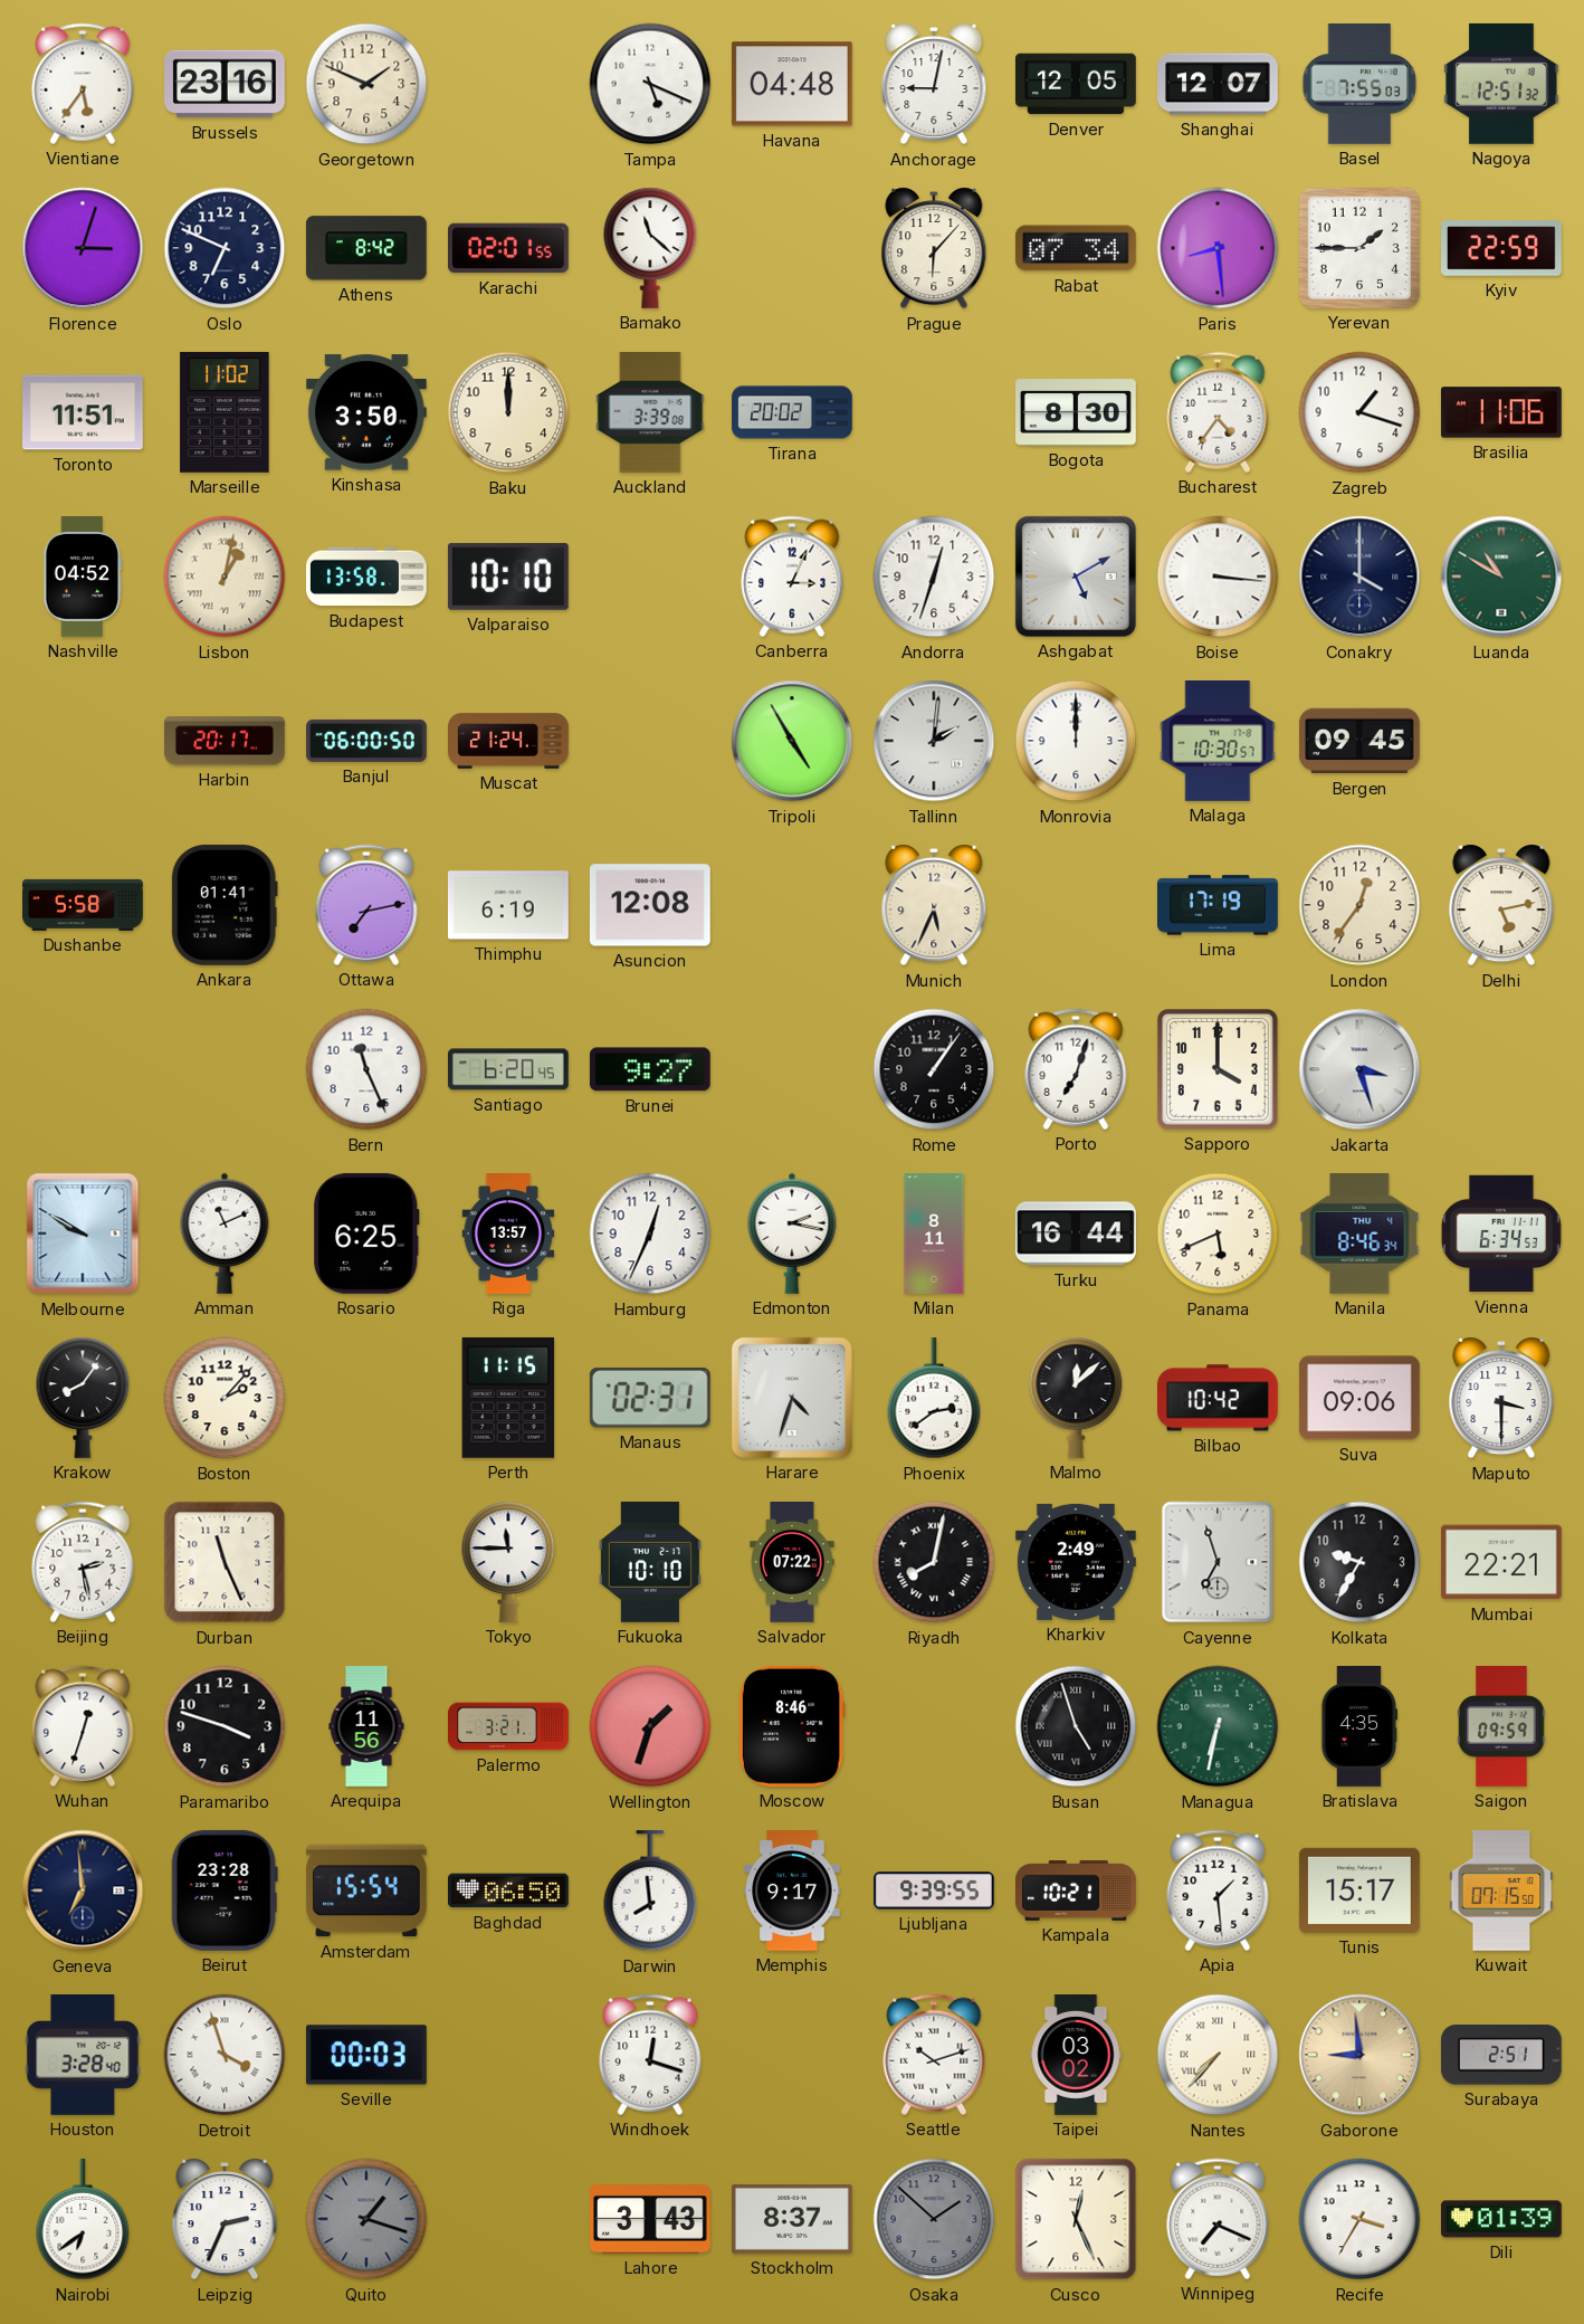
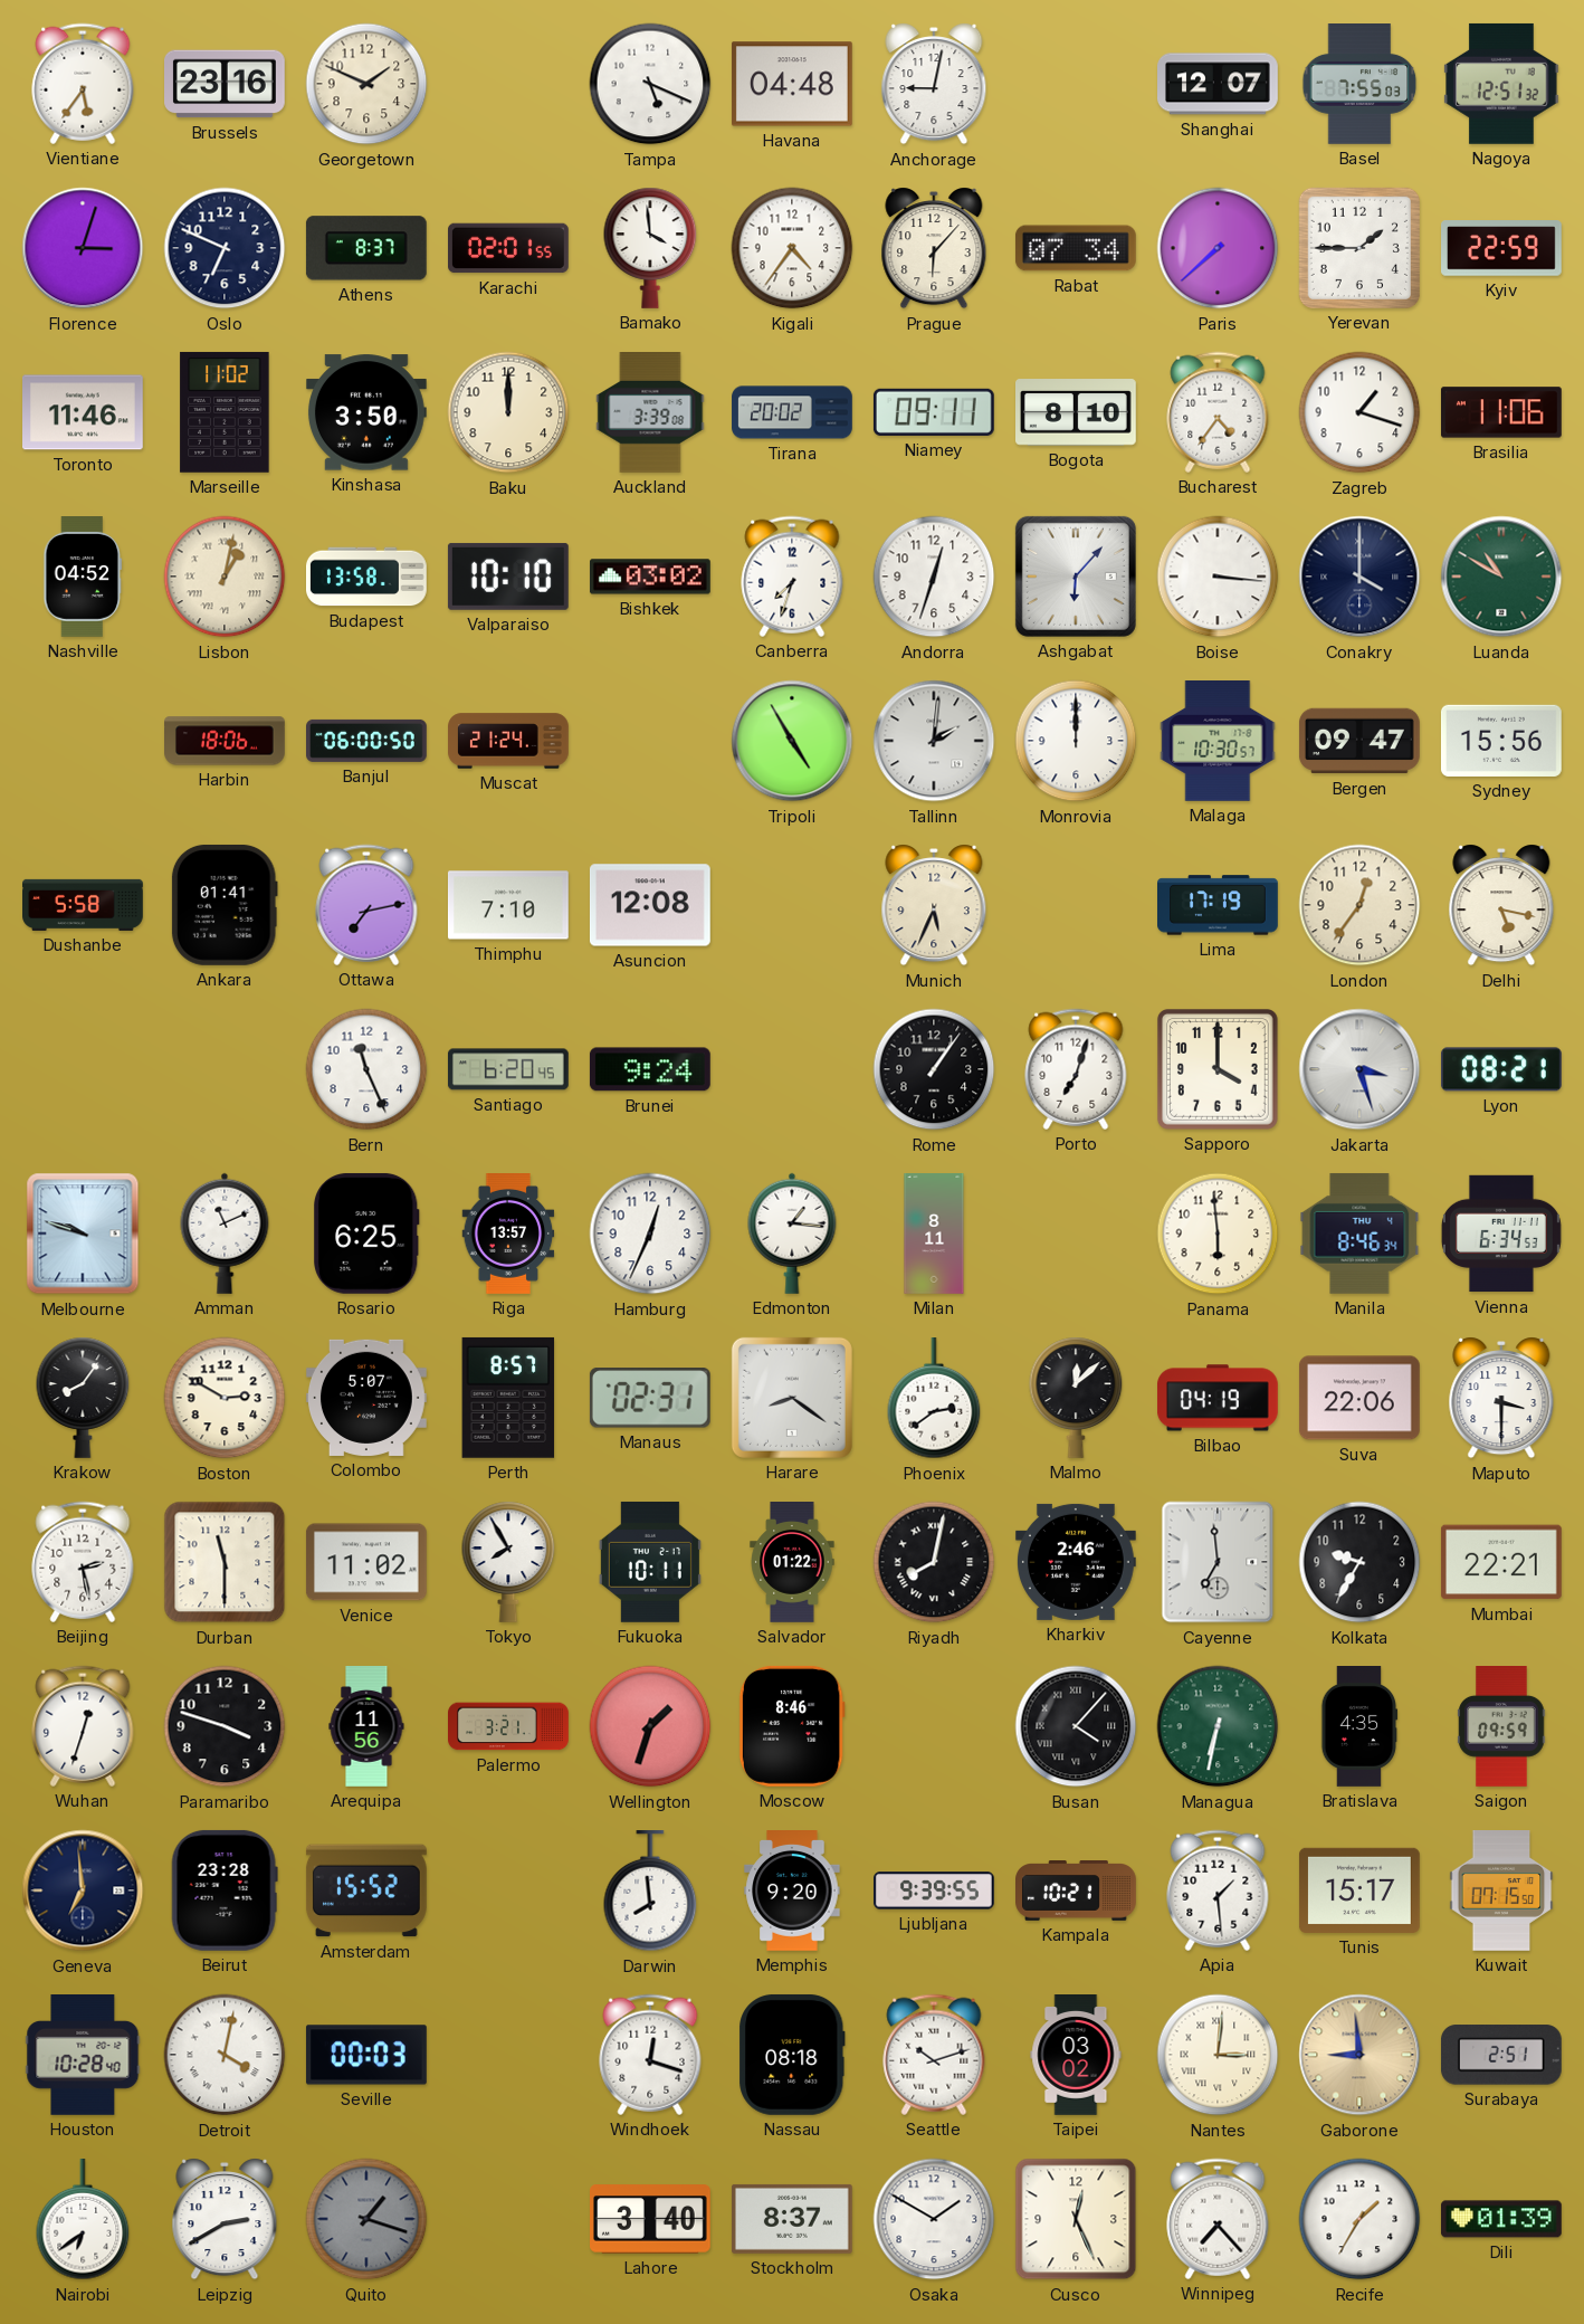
Denver: 12:05 -> none (1077, 84)
Athens: 8:42 -> 8:37 (366, 248)
Bamako: 11:22 -> 3:59 (650, 248)
Kigali: none -> 4:36 (792, 248)
Paris: 8:29 -> 7:38 (1218, 248)
Toronto: 11:51 -> 11:46 (84, 412)
Niamey: none -> 09:11 (934, 412)
Bogota: 8:30 -> 8:10 (1077, 412)
Bishkek: none -> 03:02 (651, 577)
Canberra: 3:04 -> 7:33 (792, 577)
Ashgabat: 5:10 -> 6:07 (1076, 577)
Harbin: 20:17 -> 18:06 (226, 741)
Bergen: 09:45 -> 09:47 (1359, 741)
Sydney: none -> 15:56 (1501, 741)
Thimphu: 6:19 -> 7:10 (508, 905)
Delhi: 5:13 -> 5:17 (1501, 905)
Brunei: 9:27 -> 9:24 (650, 1069)
Lyon: none -> 08:21 (1501, 1069)
Melbourne: 9:50 -> 9:48 (83, 1234)
Edmonton: 2:17 -> 1:16 (792, 1234)
Turku: 16:44 -> none (1076, 1234)
Panama: 5:41 -> 5:59 (1218, 1234)
Boston: 2:07 -> 2:50 (225, 1398)
Colombo: none -> 5:07 (368, 1398)
Perth: 11:15 -> 8:57 (508, 1398)
Harare: 4:33 -> 8:21 (792, 1398)
Bilbao: 10:42 -> 04:19 (1219, 1398)
Suva: 09:06 -> 22:06 (1359, 1398)
Durban: 11:26 -> 11:30 (225, 1562)
Venice: none -> 11:02 (366, 1562)
Tokyo: 11:45 -> 7:55 (508, 1562)
Fukuoka: 10:10 -> 10:11 (650, 1562)
Salvador: 07:22 -> 01:22 (792, 1563)
Kharkiv: 2:49 -> 2:46 (1076, 1562)
Cayenne: 6:57 -> 6:59 (1218, 1562)
Busan: 4:57 -> 4:07 (1076, 1726)
Amsterdam: 15:54 -> 15:52 (366, 1890)
Baghdad: 06:50 -> none (509, 1890)
Memphis: 9:17 -> 9:20 (792, 1892)
Houston: 3:28 -> 10:28 (83, 2056)
Detroit: 3:57 -> 4:02 (225, 2055)
Nassau: none -> 08:18 (793, 2055)
Nantes: 7:37 -> 3:01 (1218, 2055)
Leipzig: 2:34 -> 2:40 (225, 2219)
Lahore: 3:43 -> 3:40 (651, 2219)
Osaka: 1:52 -> 1:50 (934, 2219)
Osaka dial: grey -> white (934, 2219)
Winnipeg: 7:19 -> 7:23 (1218, 2219)
Recife: 3:35 -> 1:35 (1359, 2219)
